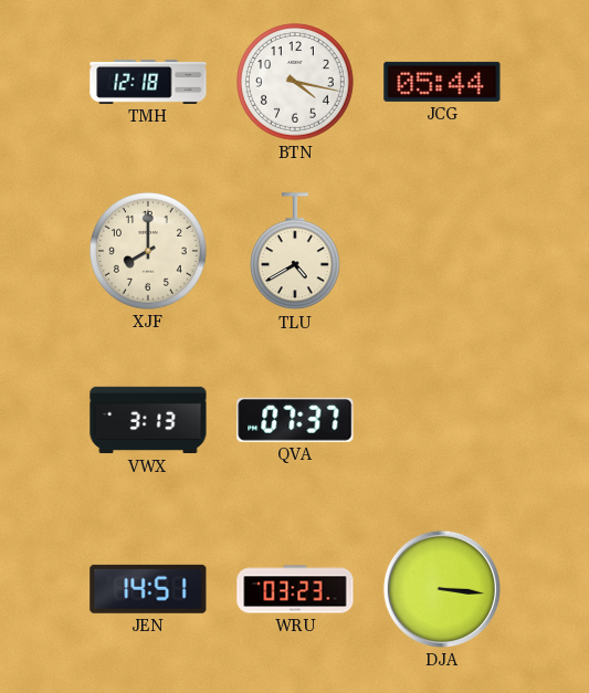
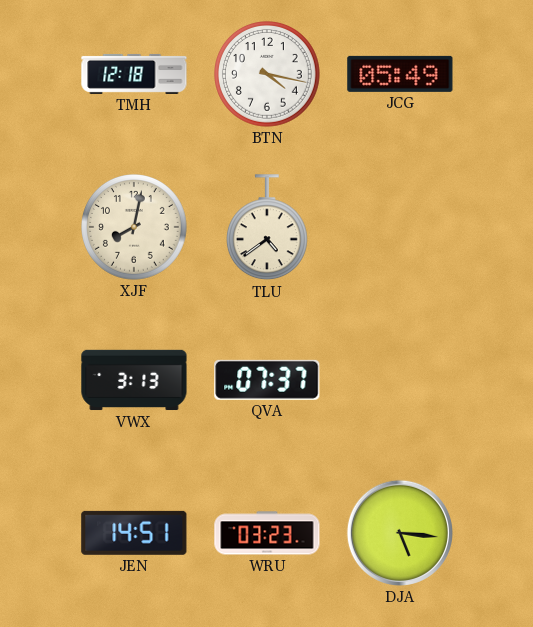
JCG: 05:44 -> 05:49 (400, 74)
XJF: 8:00 -> 8:02 (135, 228)
TLU: 4:40 -> 4:39 (267, 228)
DJA: 3:16 -> 5:16 (400, 533)
